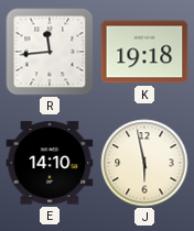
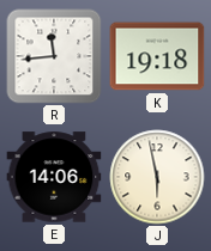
E: 14:10 -> 14:06 (54, 177)
